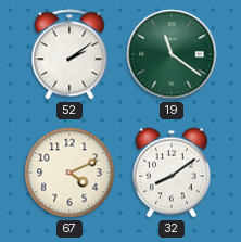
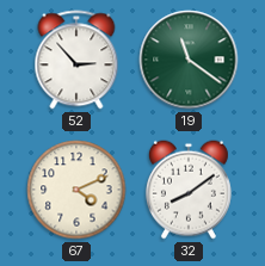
52: 2:09 -> 2:53 (76, 60)
